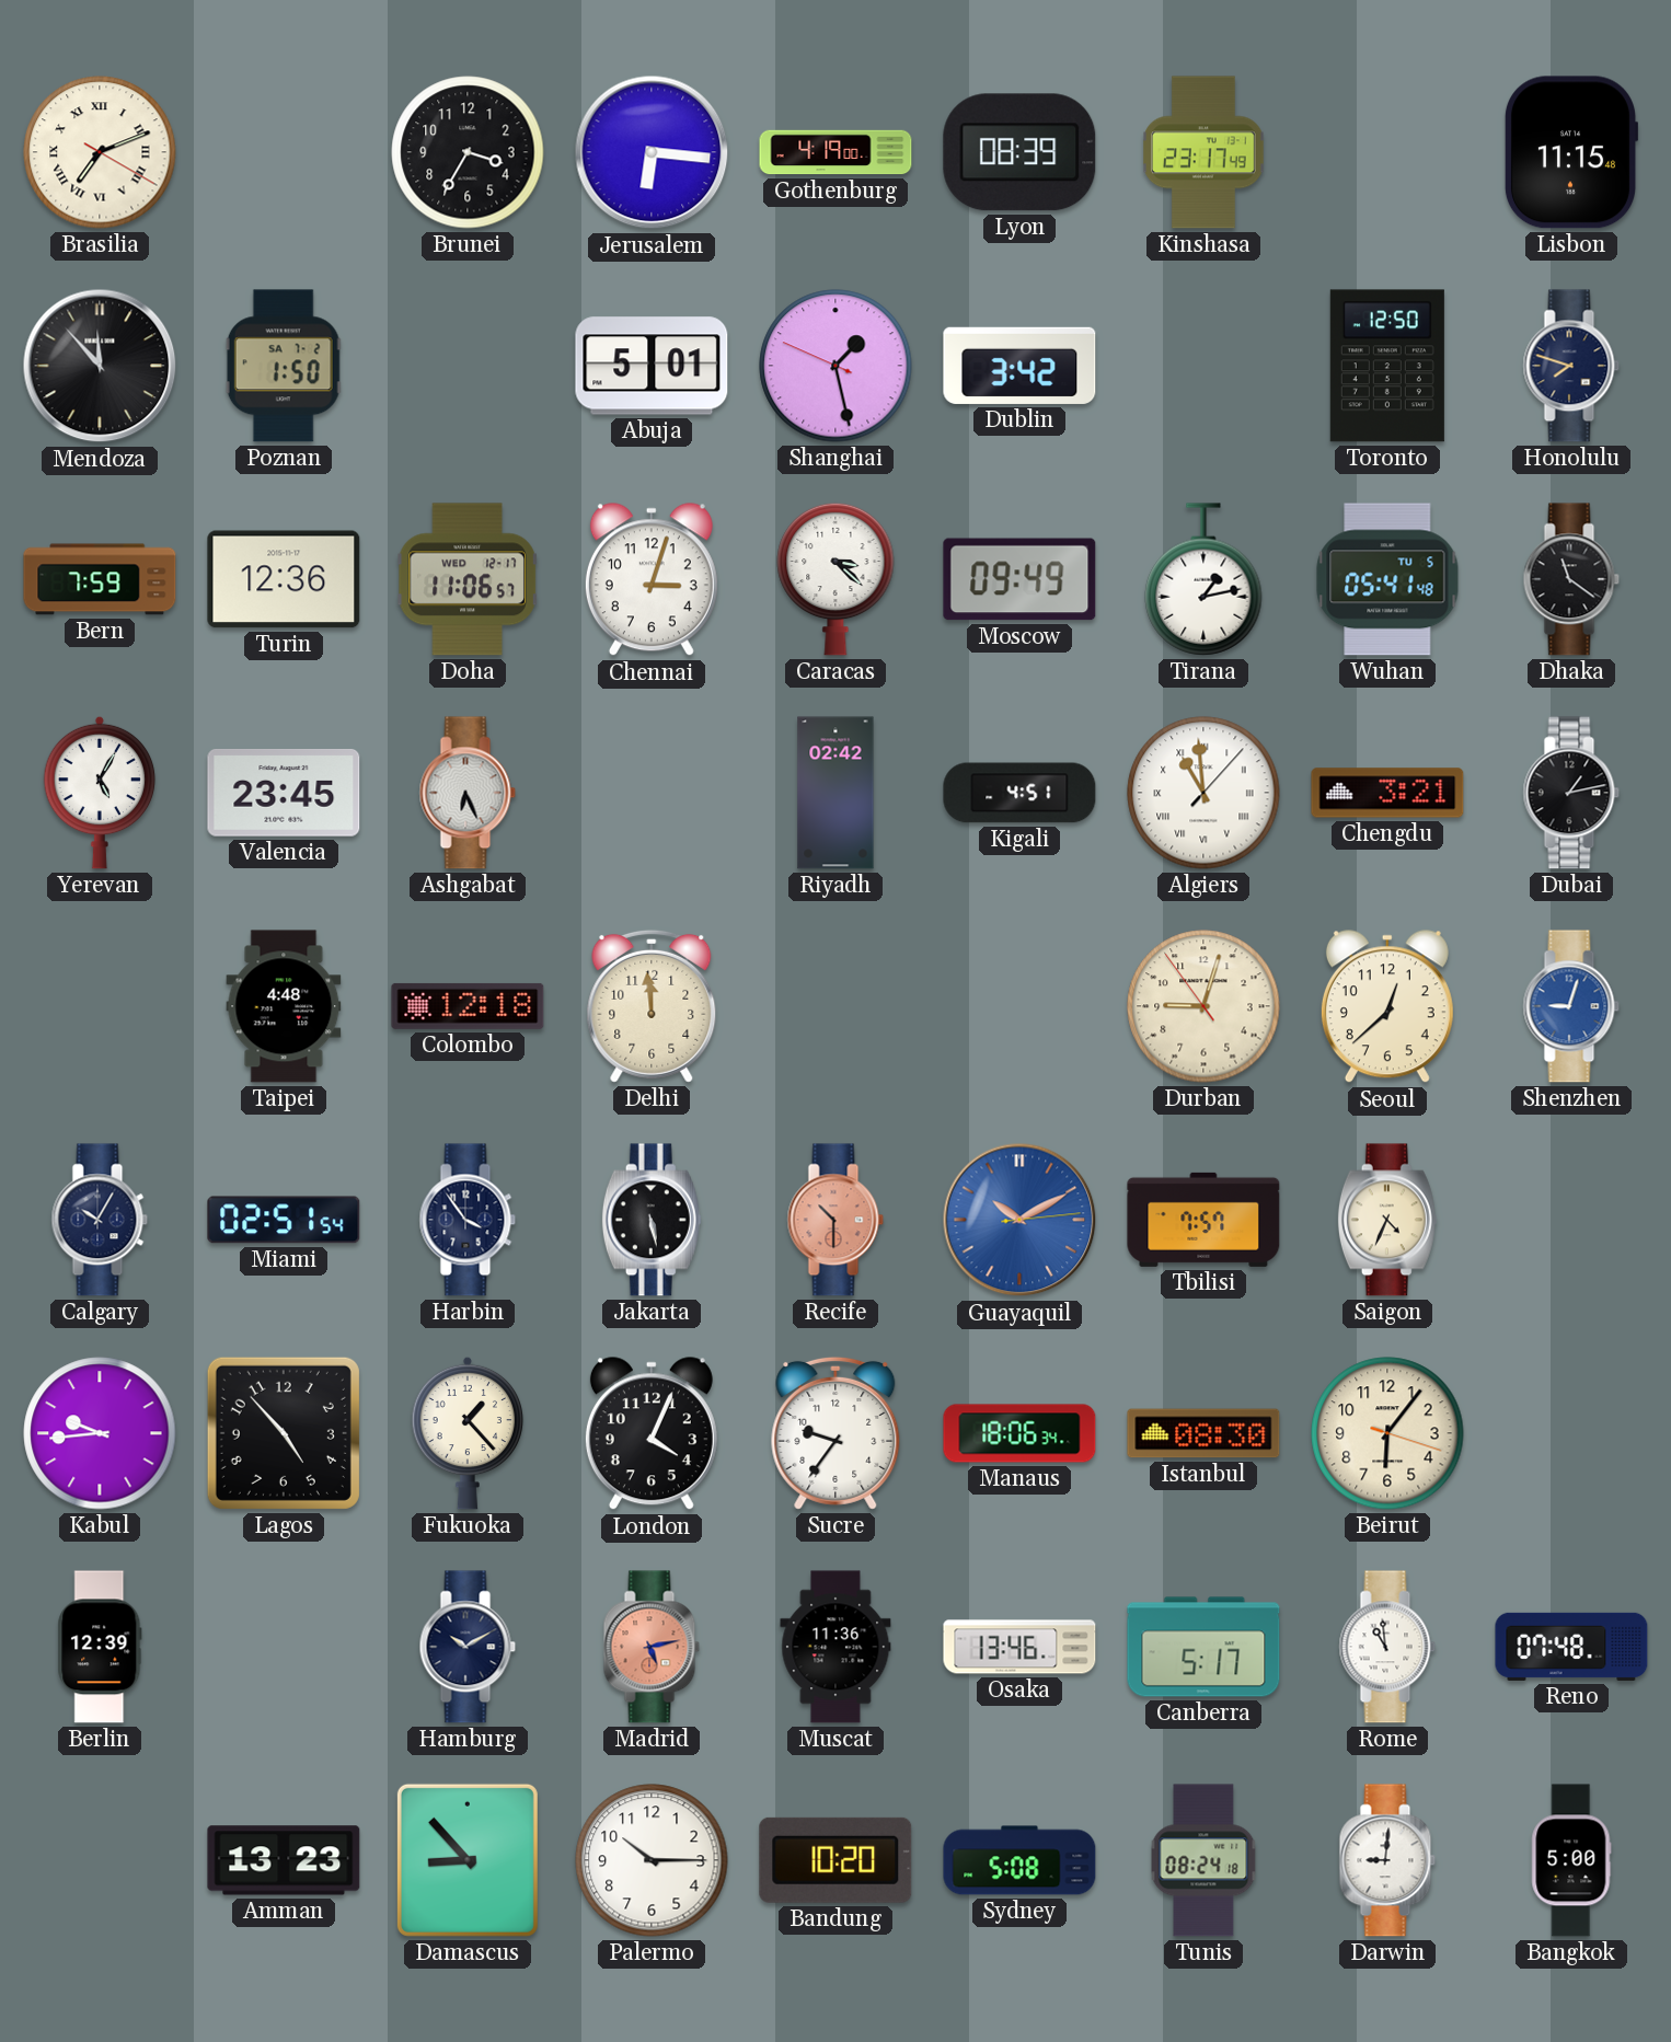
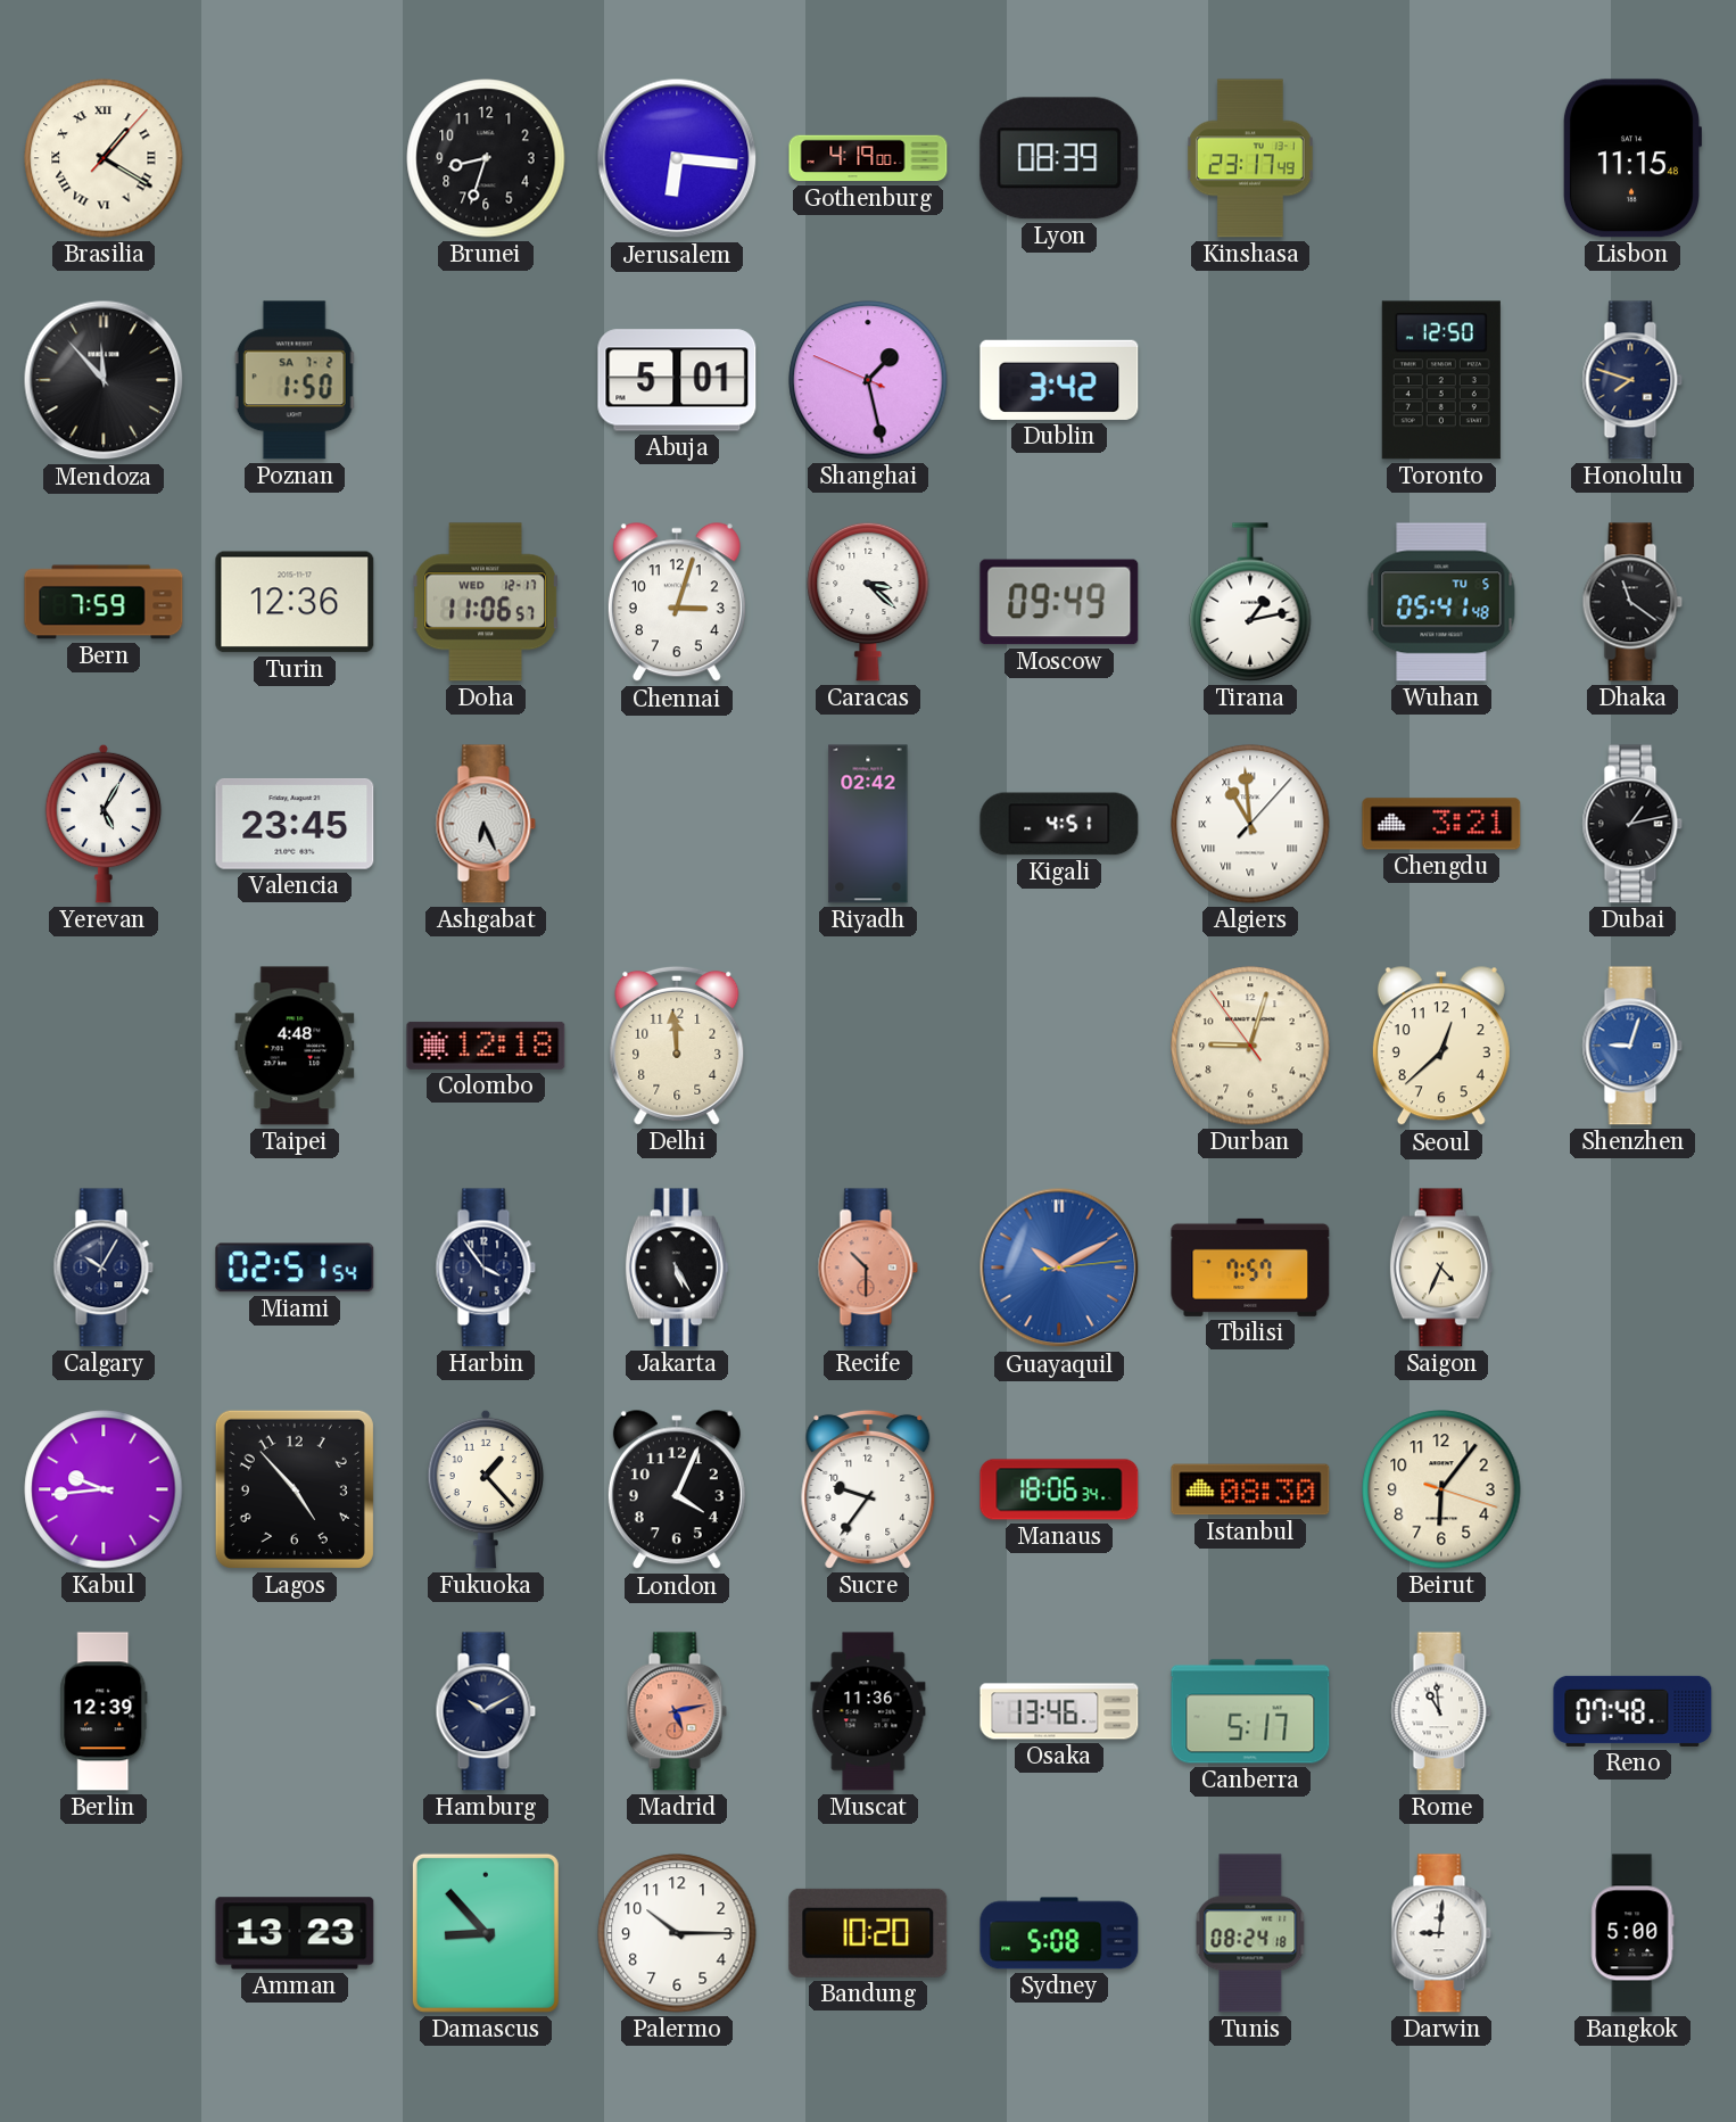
Brasilia: 7:11 -> 1:20 (104, 158)
Brunei: 3:35 -> 8:33 (486, 158)
Jakarta: 5:28 -> 5:25 (677, 1268)
